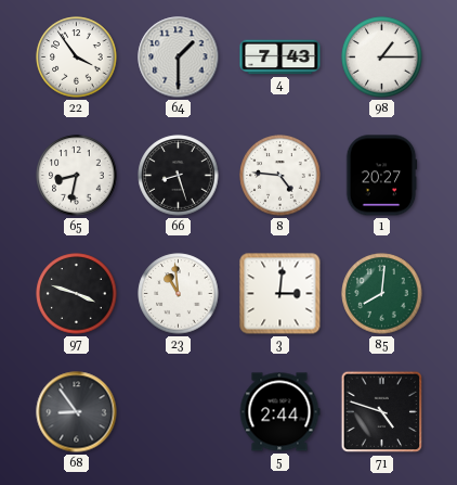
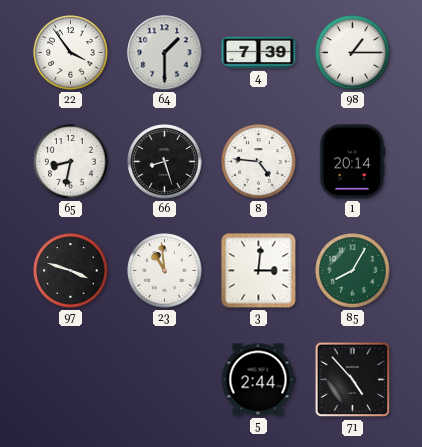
4: 7:43 -> 7:39 (259, 53)
1: 20:27 -> 20:14 (352, 162)
85: 8:01 -> 8:05 (353, 271)
68: 8:54 -> none (77, 412)
71: 4:48 -> 4:53 (353, 380)
